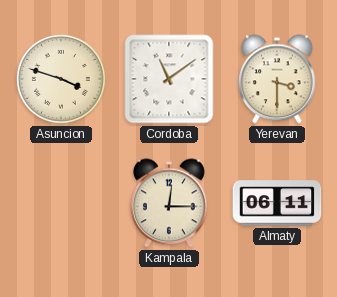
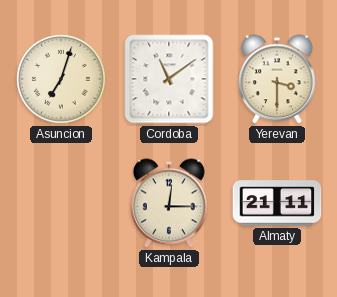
Asuncion: 3:48 -> 7:03 (61, 79)
Almaty: 06:11 -> 21:11 (277, 203)
